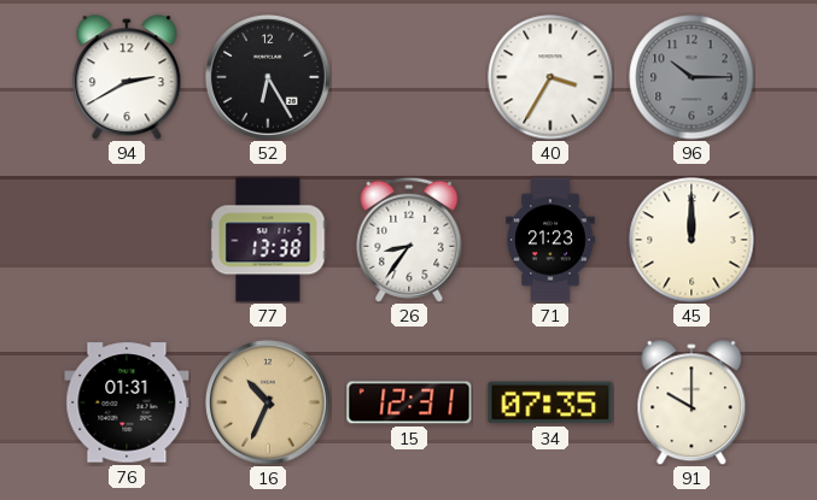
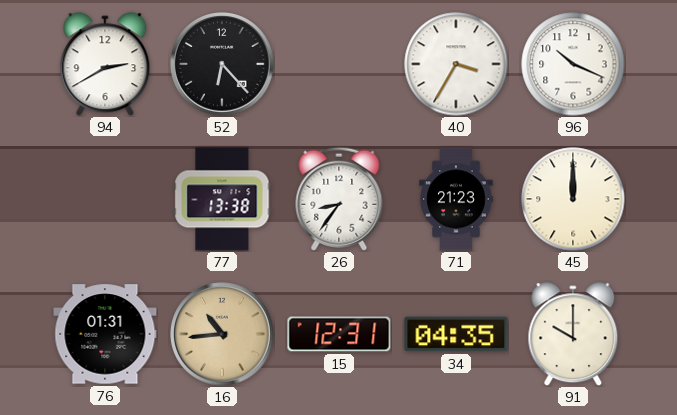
52: 6:25 -> 6:23 (223, 65)
96: 10:15 -> 10:19 (573, 64)
96 dial: grey -> white (573, 64)
16: 10:34 -> 10:44 (223, 335)
34: 07:35 -> 04:35 (456, 334)
